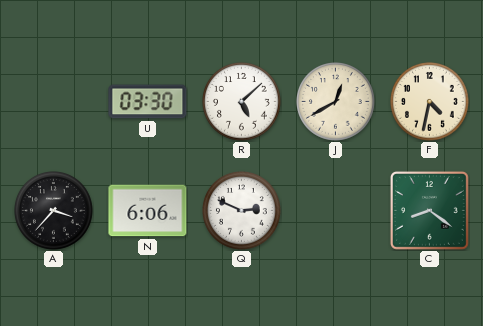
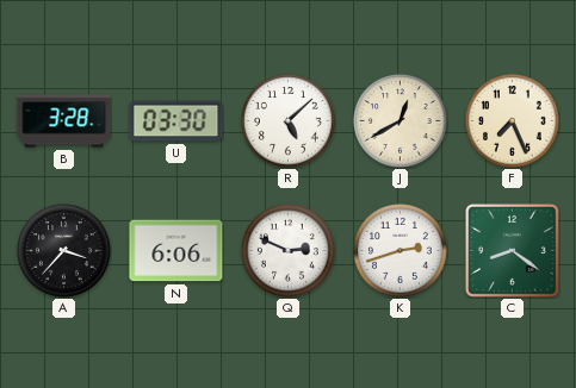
B: none -> 3:28 (64, 121)
F: 4:32 -> 7:26 (513, 121)
K: none -> 2:42 (401, 251)
